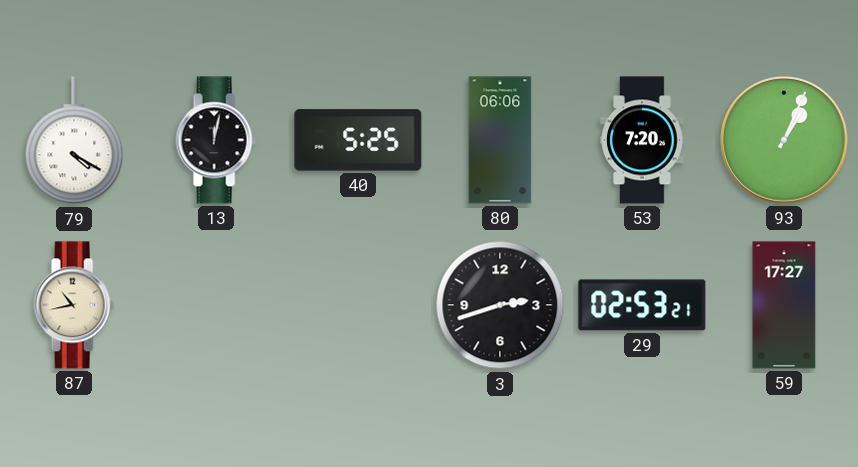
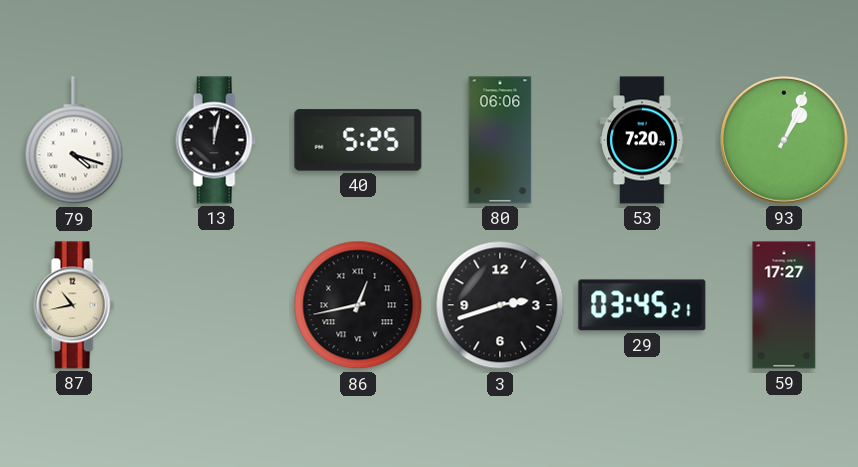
79: 4:20 -> 4:18 (74, 141)
86: none -> 12:43 (358, 305)
29: 02:53 -> 03:45 (642, 305)
